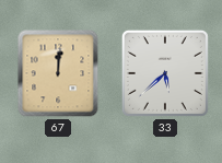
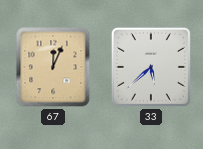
67: 12:01 -> 12:04 (53, 67)
